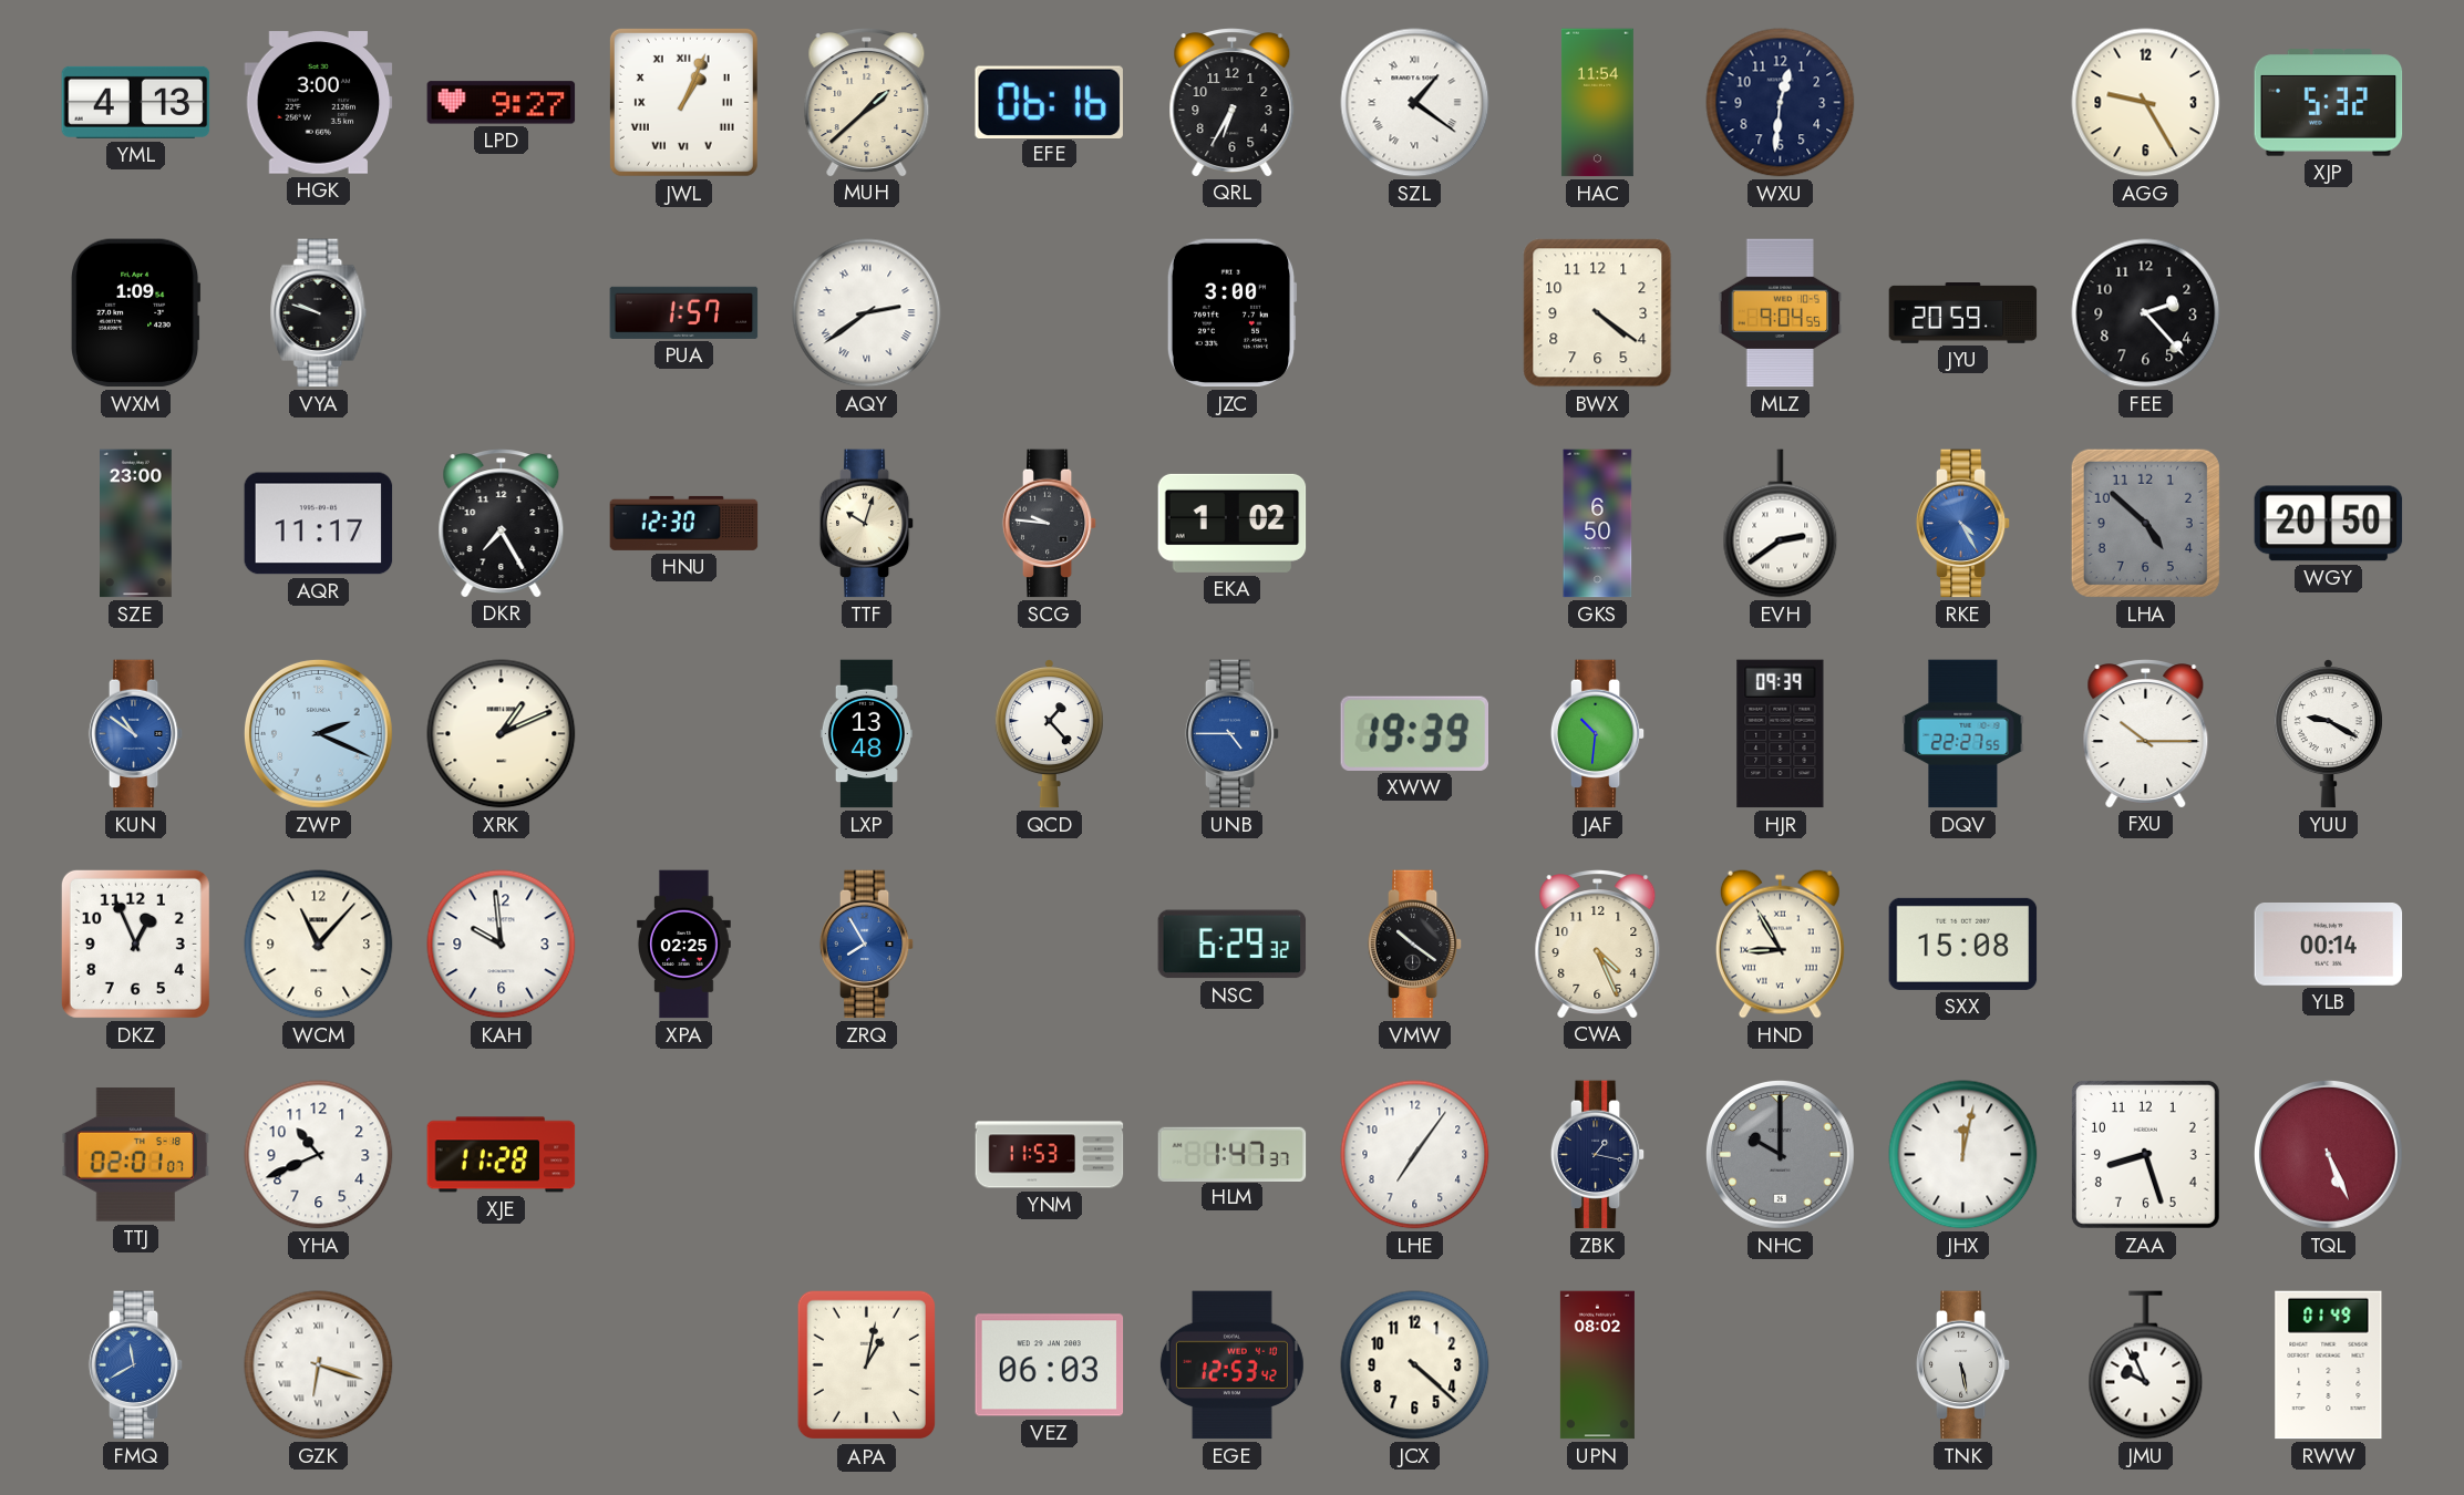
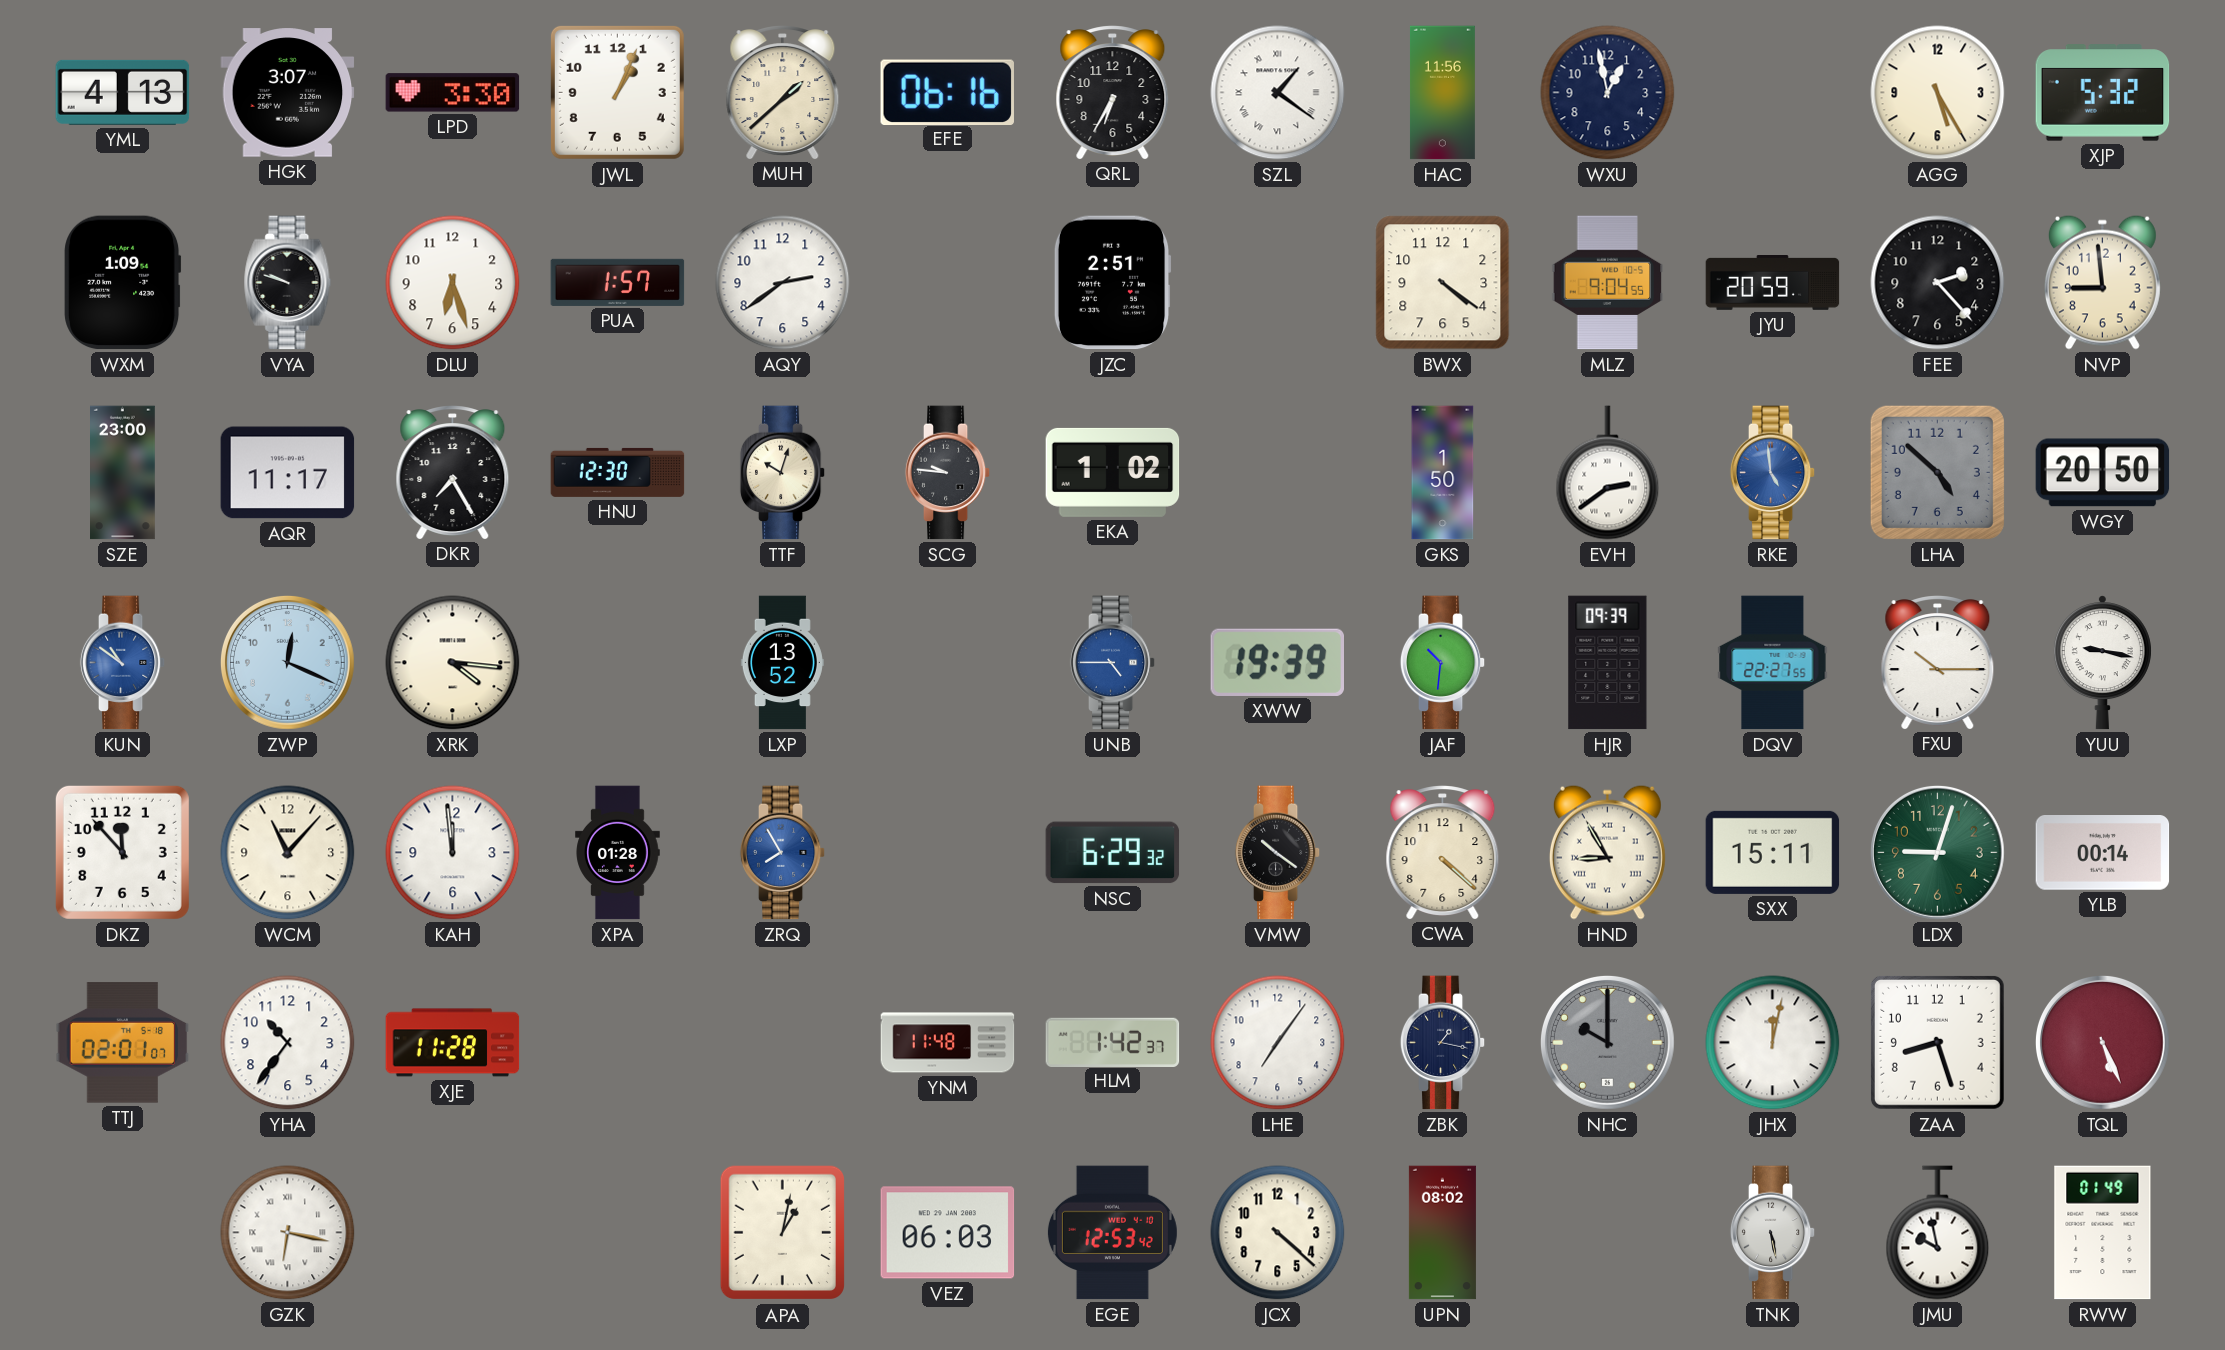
HGK: 3:00 -> 3:07 (288, 93)
LPD: 9:27 -> 3:30 (453, 93)
JWL numerals: Roman -> Arabic (617, 92)
HAC: 11:54 -> 11:56 (1442, 93)
WXU: 12:31 -> 12:58 (1608, 93)
AGG: 9:25 -> 5:25 (1938, 93)
DLU: none -> 6:27 (453, 283)
AQY numerals: Roman -> Arabic (783, 283)
JZC: 3:00 -> 2:51 (1112, 283)
NVP: none -> 8:59 (2102, 282)
GKS: 6:50 -> 1:50 (1443, 473)
RKE: 4:25 -> 4:59 (1773, 473)
ZWP: 2:19 -> 12:19 (288, 663)
XRK: 1:11 -> 4:16 (453, 663)
LXP: 13:48 -> 13:52 (782, 663)
QCD: 1:23 -> none (1049, 734)
YUU: 9:20 -> 9:17 (2102, 663)
DKZ: 12:56 -> 11:53 (122, 852)
KAH: 9:59 -> 11:59 (453, 853)
XPA: 02:25 -> 01:28 (618, 853)
CWA: 4:26 -> 4:22 (1443, 852)
SXX: 15:08 -> 15:11 (1773, 852)
LDX: none -> 9:03 (1938, 853)
YHA: 10:41 -> 10:36 (288, 1043)
YNM: 11:53 -> 11:48 (948, 1043)
HLM: 1:47 -> 1:42 (1113, 1042)
FMQ: 11:40 -> none (136, 1365)
GZK: 6:18 -> 6:17 (288, 1233)
JMU: 9:56 -> 9:58 (1938, 1233)
